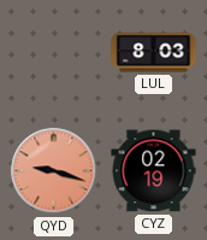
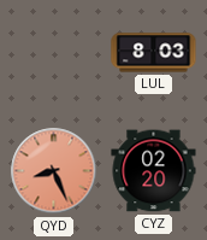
QYD: 9:18 -> 8:26 (54, 171)
CYZ: 02:19 -> 02:20 (154, 171)
